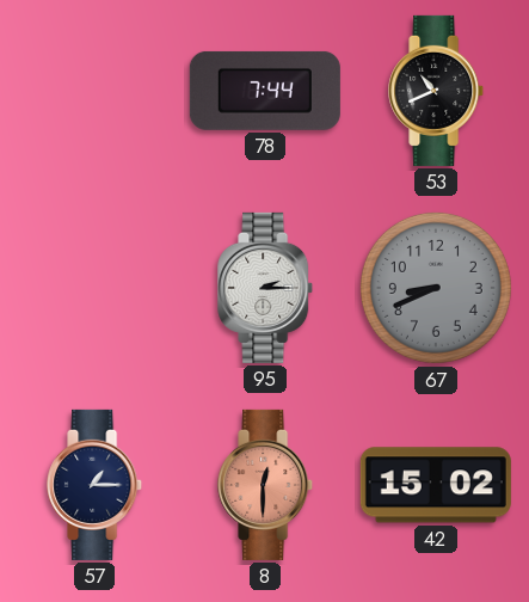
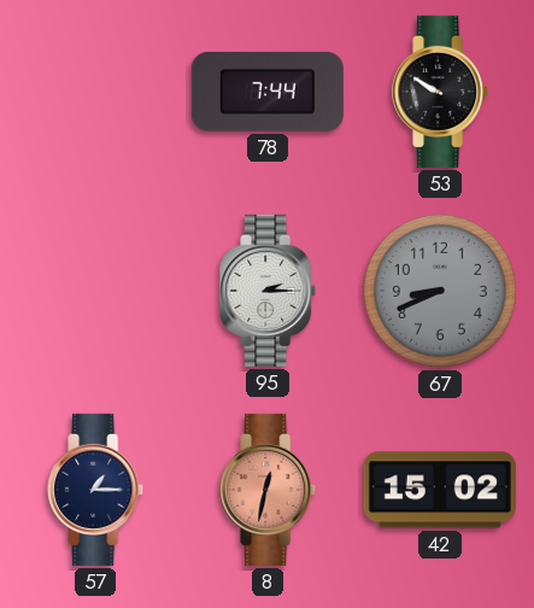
53: 10:41 -> 9:50 (441, 92)
8: 12:30 -> 12:32 (269, 490)
